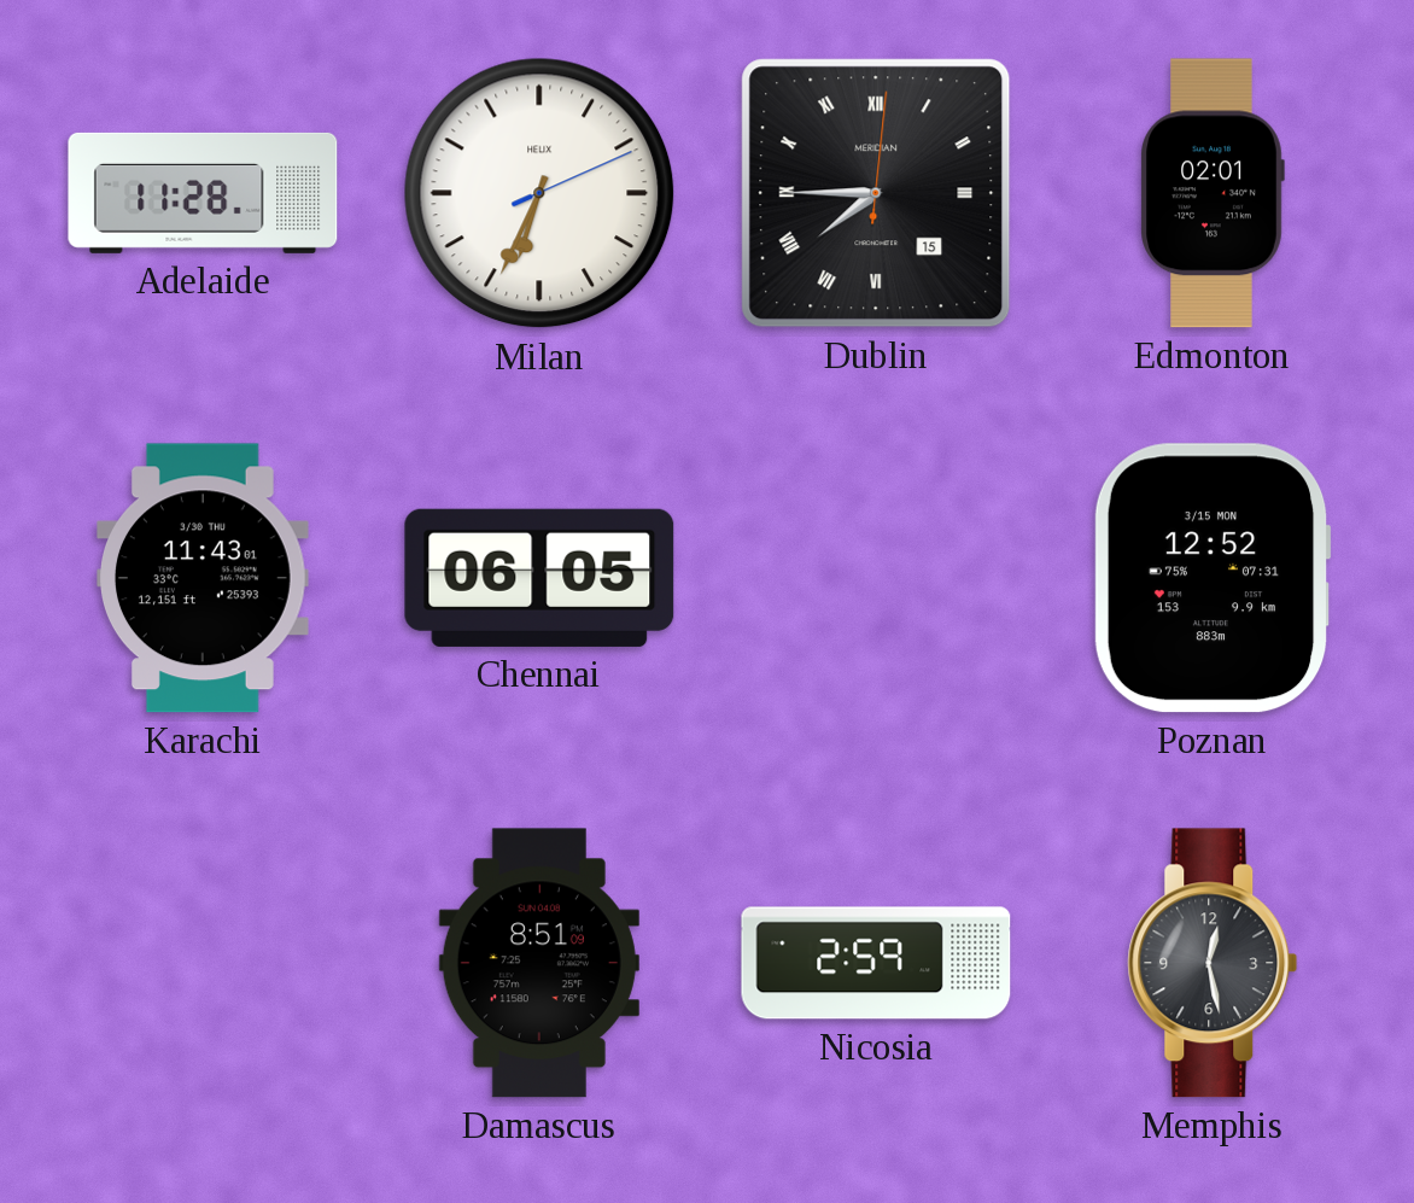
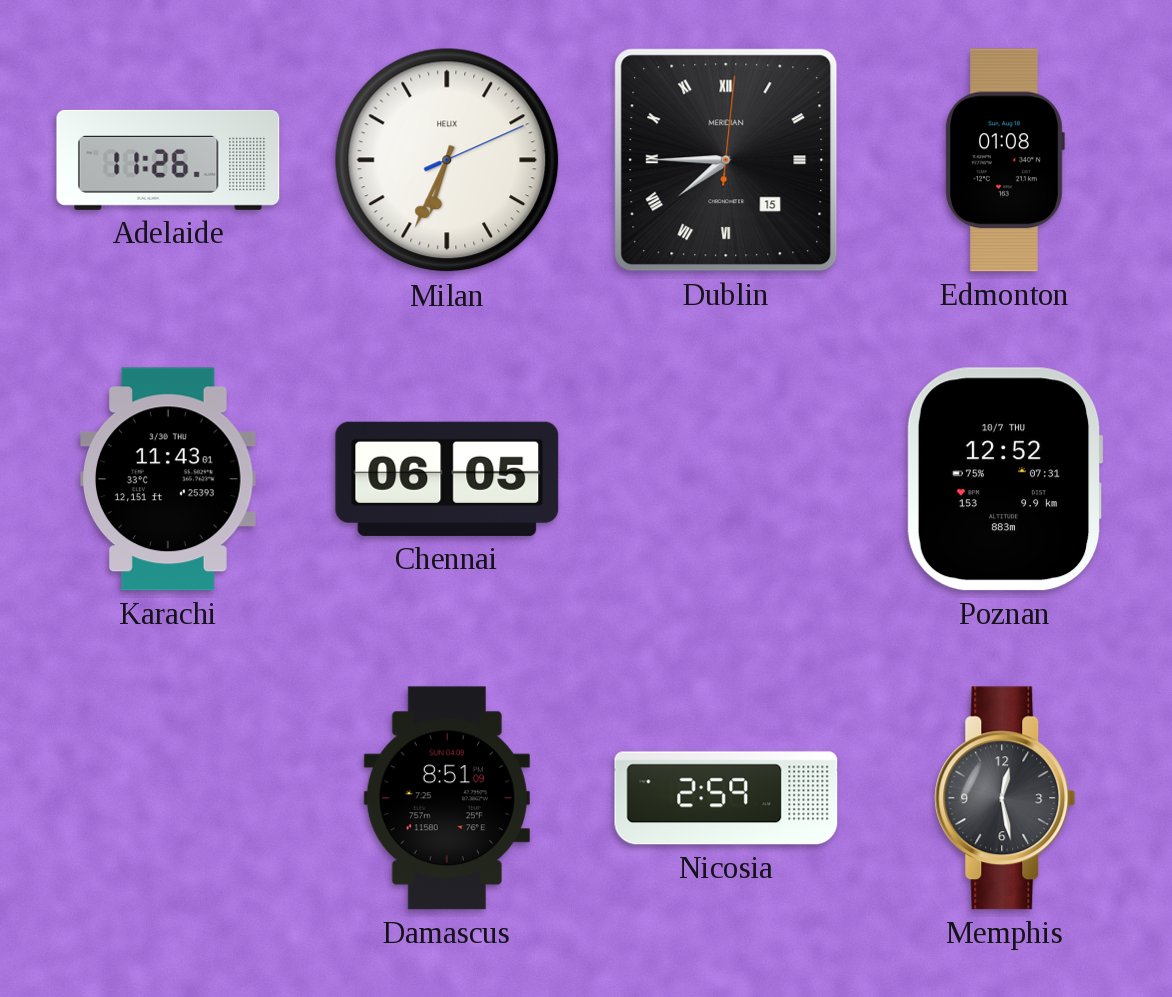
Adelaide: 11:28 -> 11:26 (168, 160)
Edmonton: 02:01 -> 01:08 (1005, 160)
Poznan date: 3/15 MON -> 10/7 THU (1005, 479)
